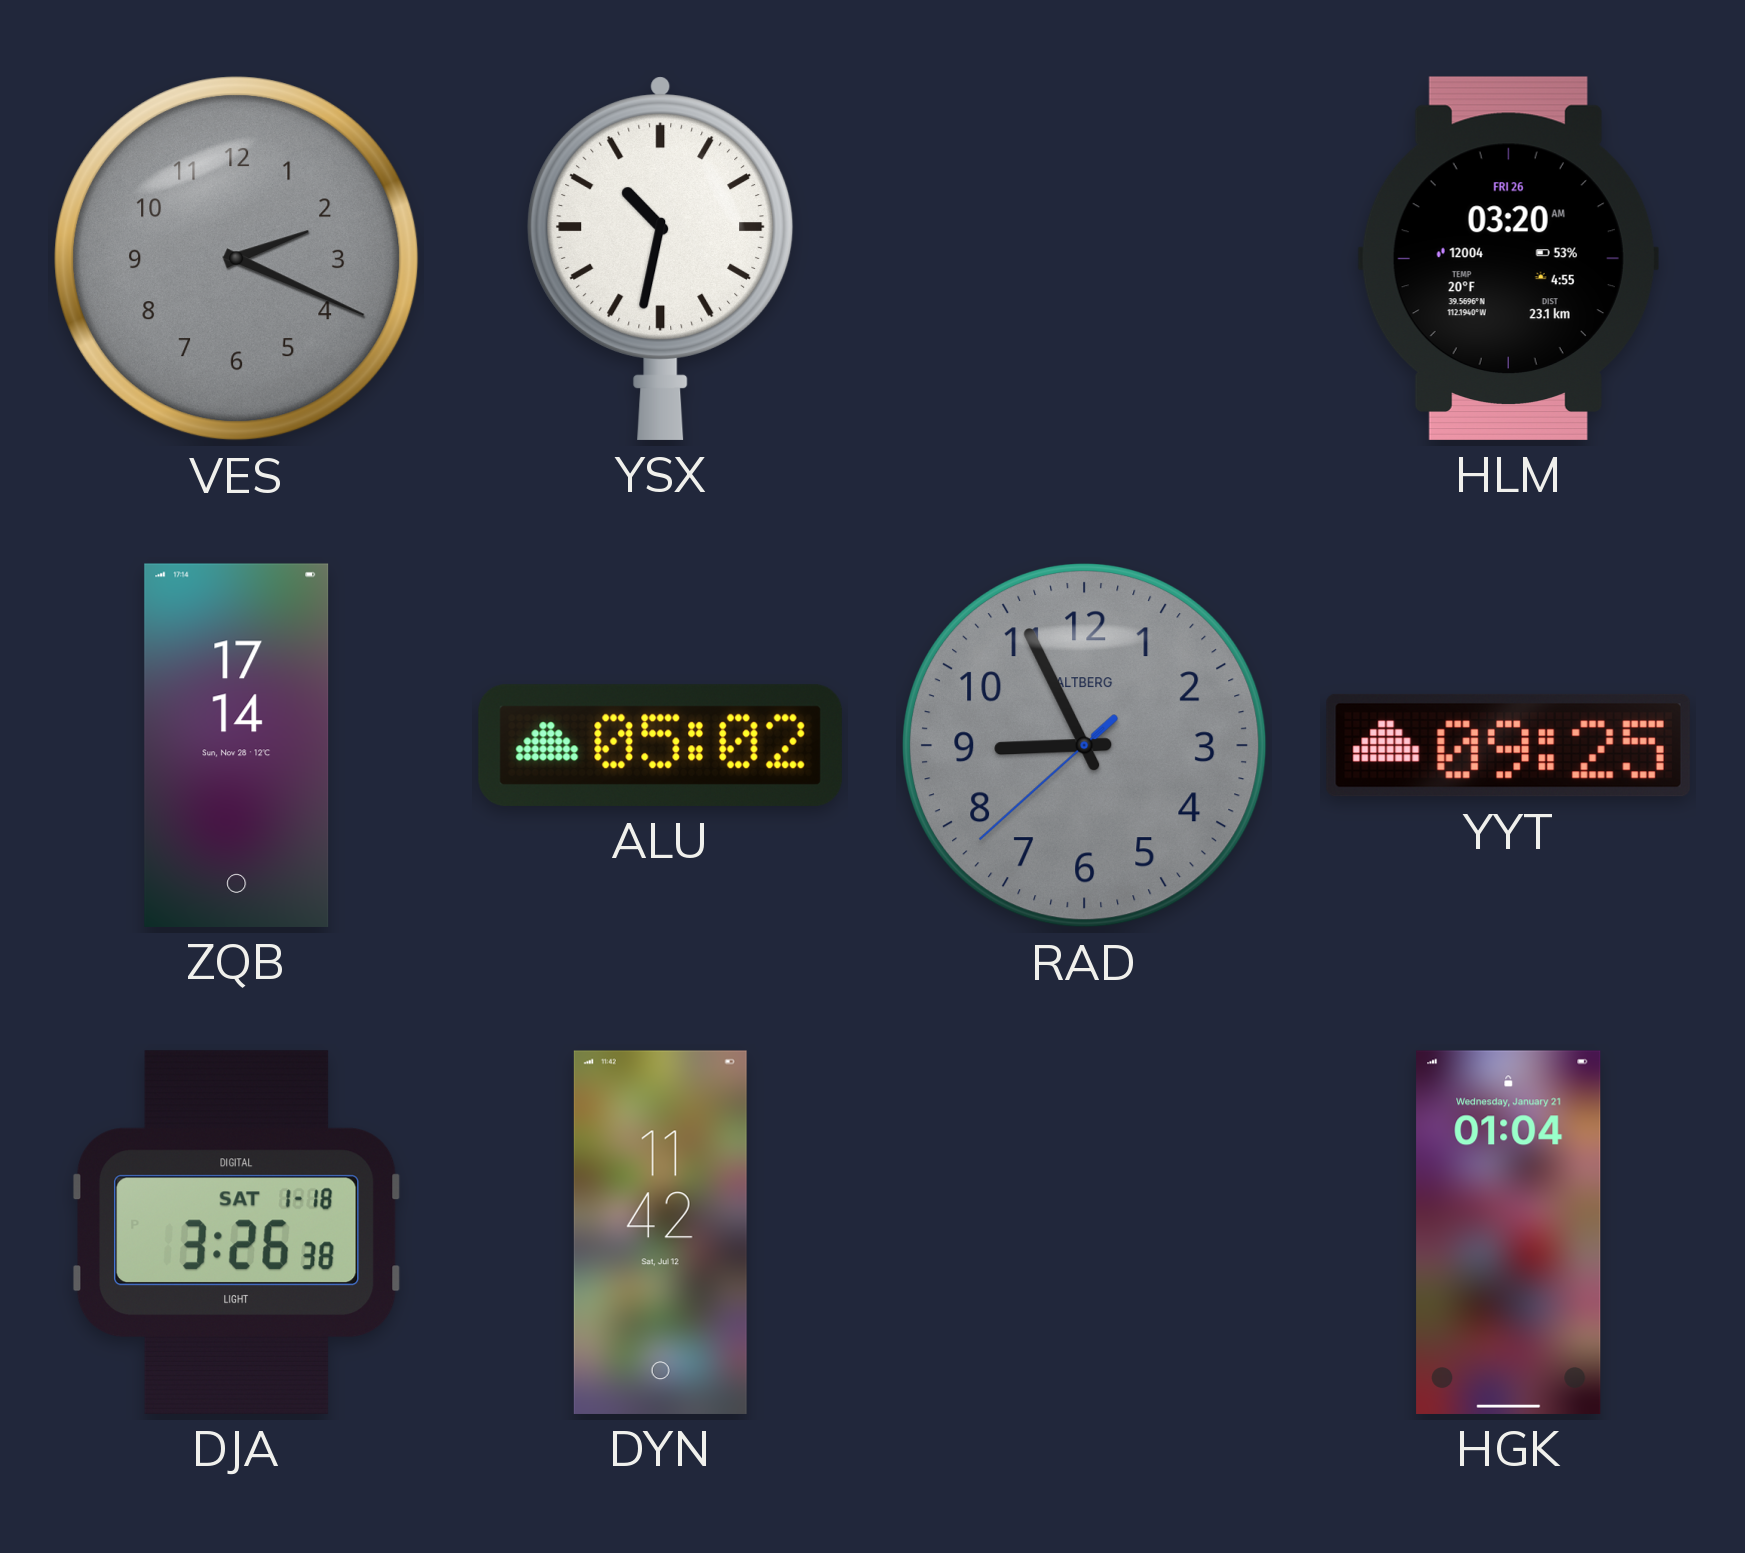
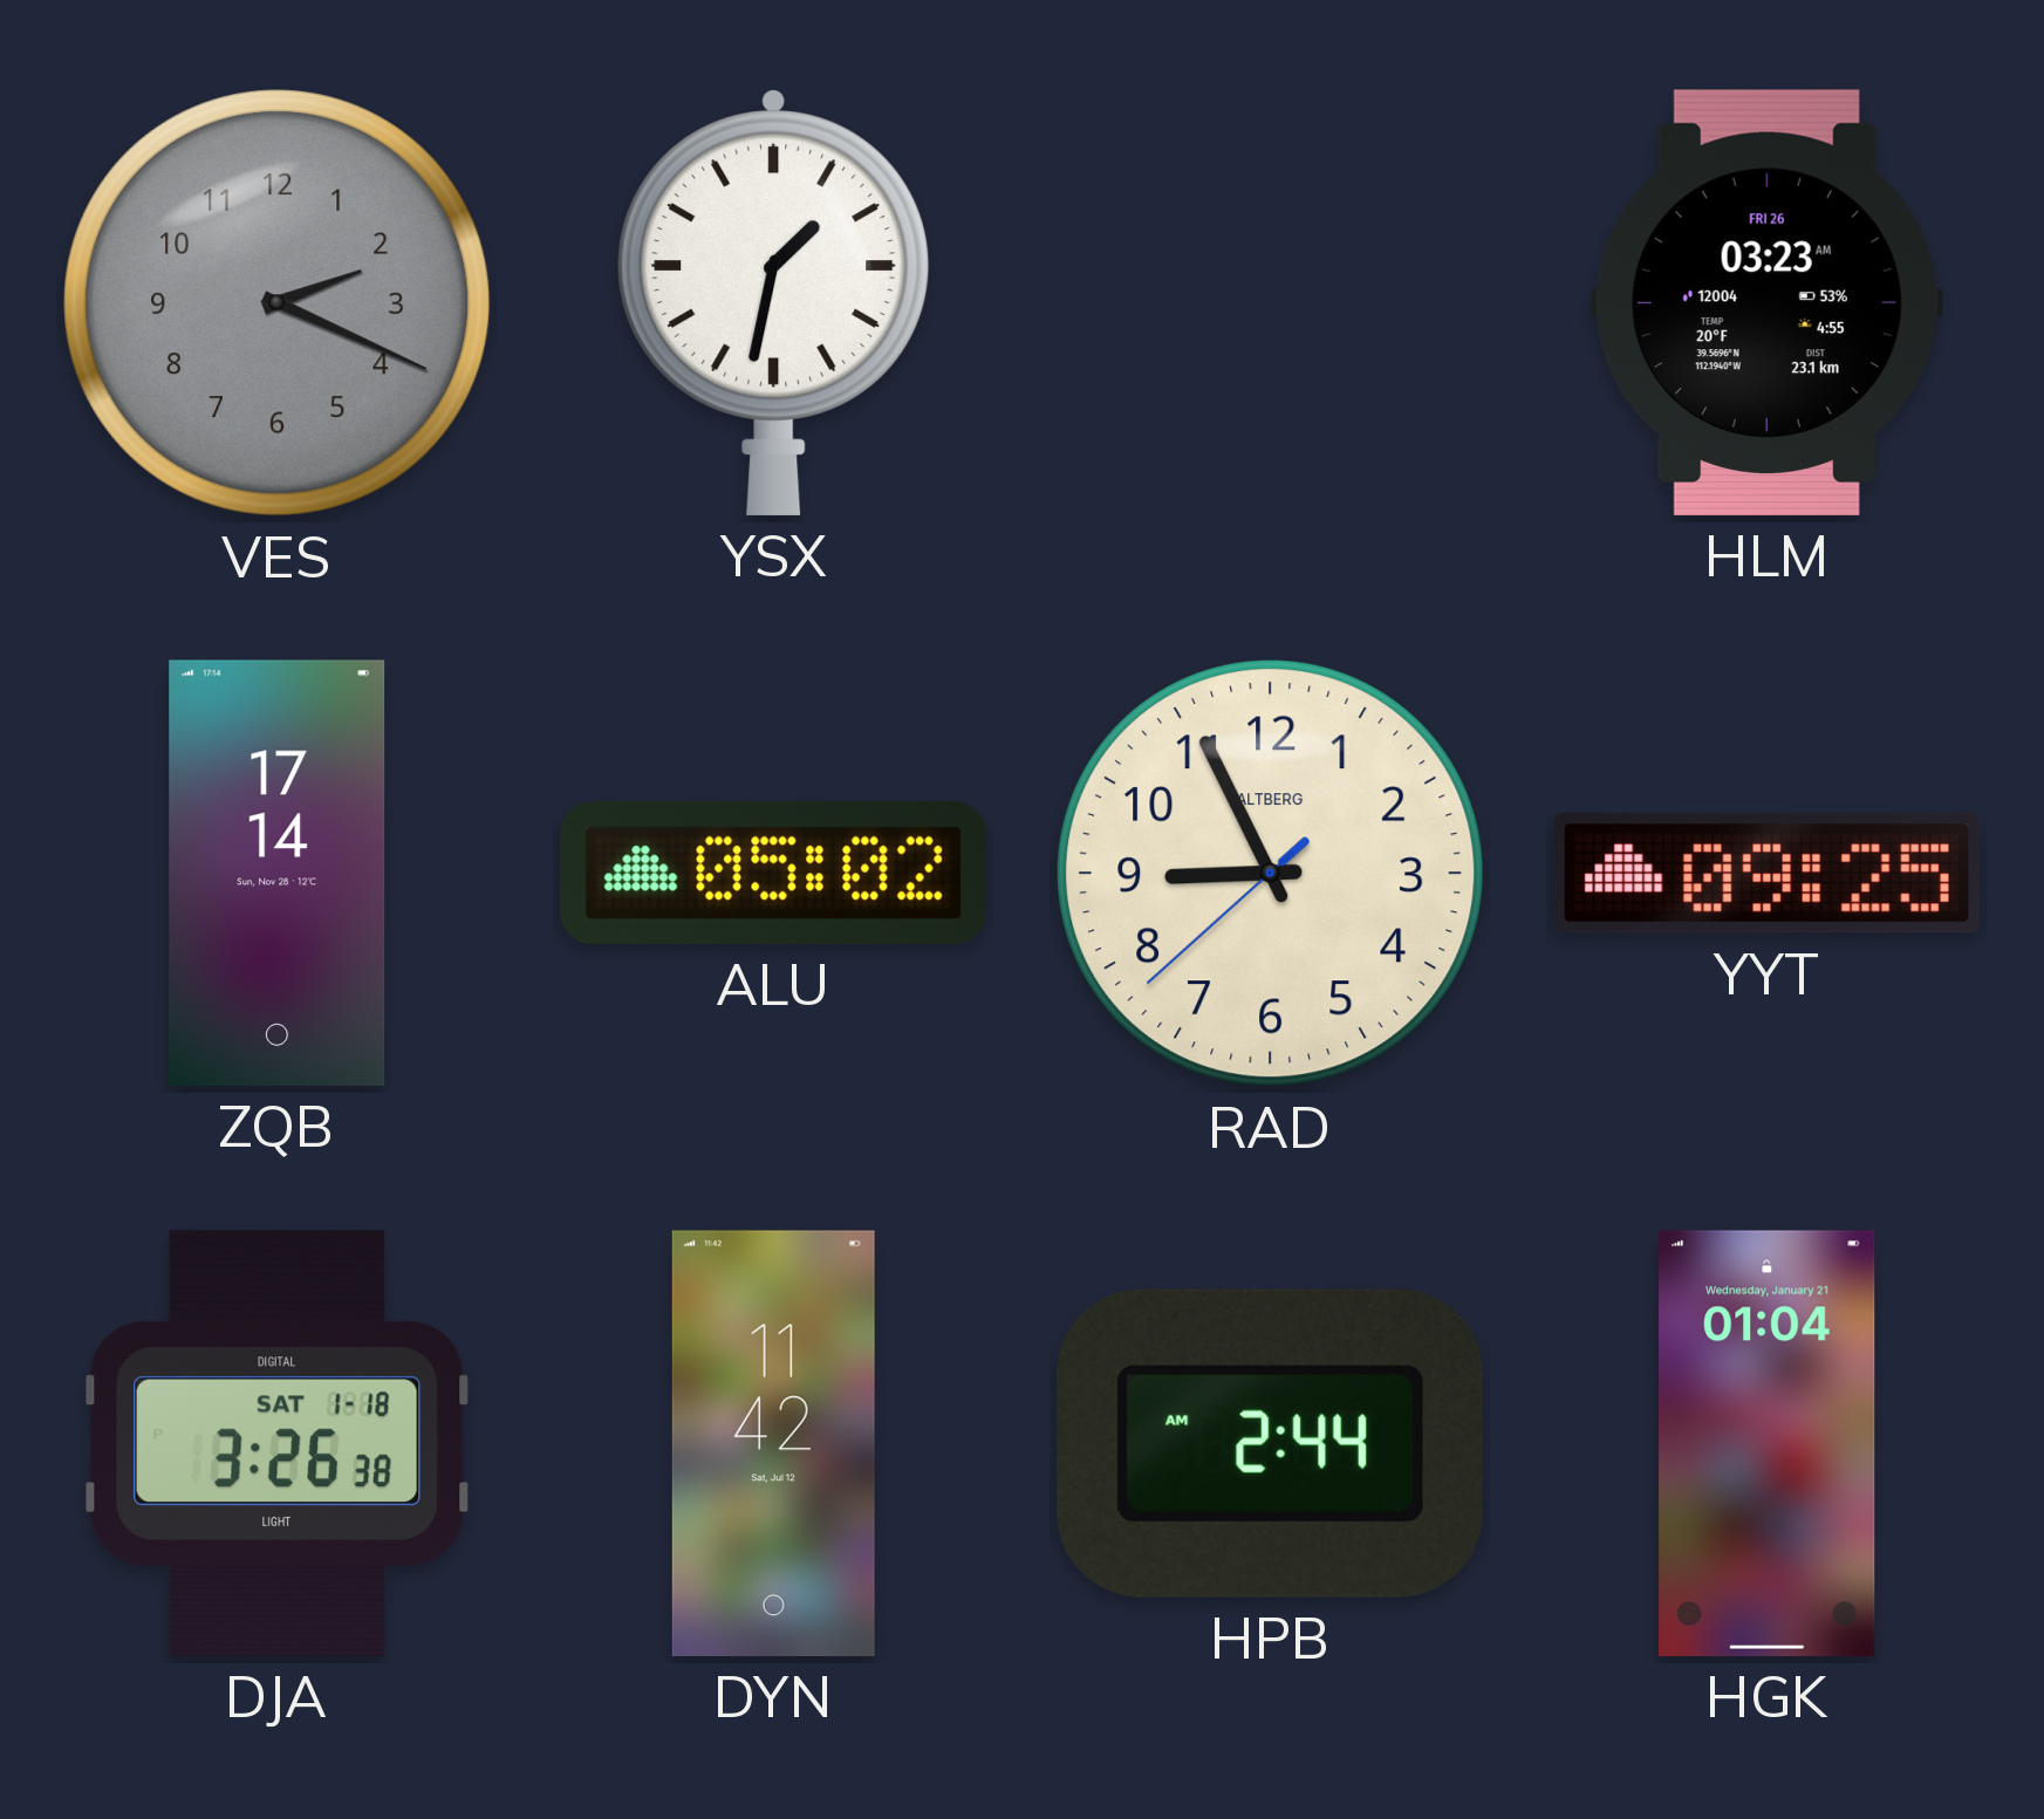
YSX: 10:32 -> 1:32 (774, 302)
HLM: 03:20 -> 03:23 (1766, 302)
RAD dial: grey -> cream (1271, 874)
HPB: none -> 2:44 (1270, 1443)
